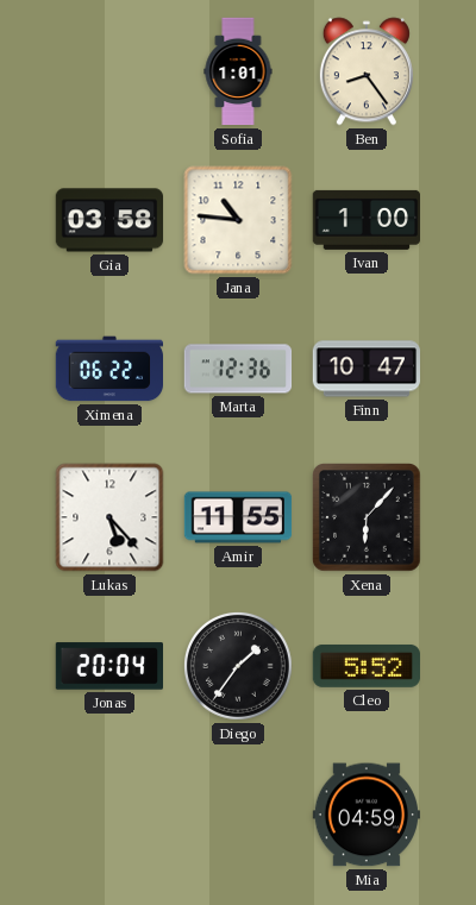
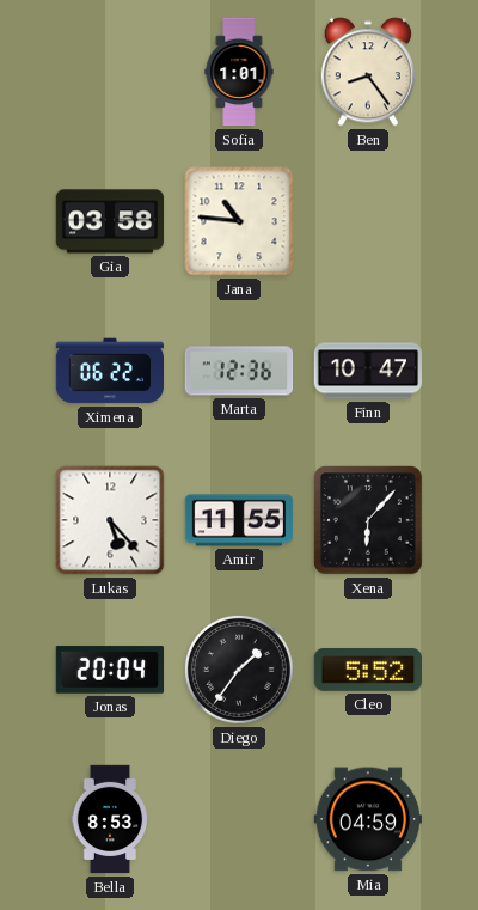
Ivan: 1:00 -> none (365, 220)
Bella: none -> 8:53 (110, 819)
